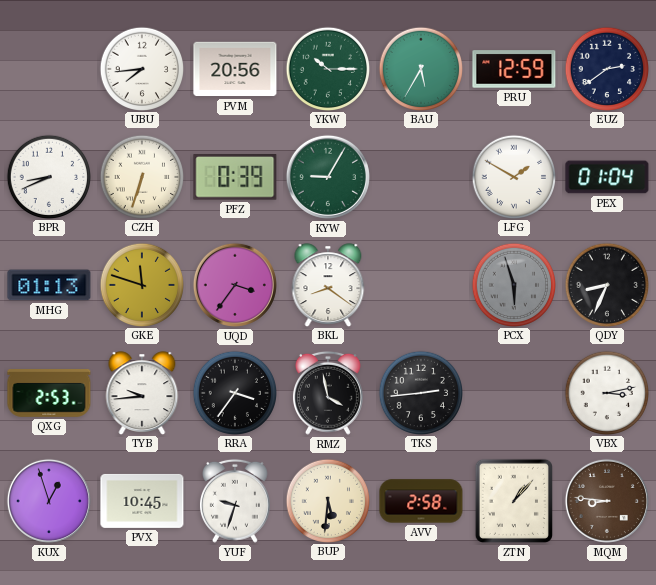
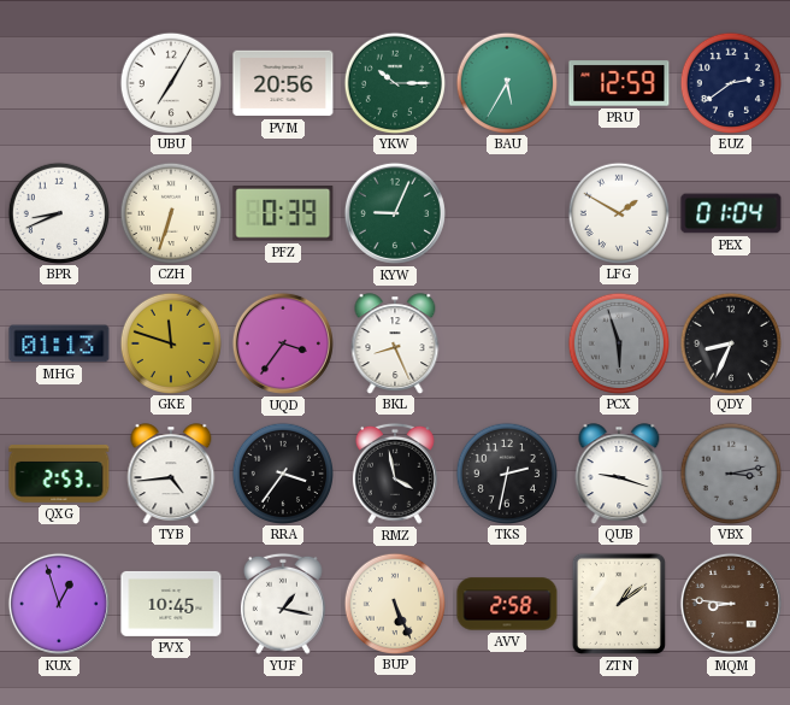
UBU: 7:44 -> 7:05 (170, 82)
KYW: 9:05 -> 9:04 (395, 213)
BKL: 8:21 -> 8:26 (395, 343)
TYB: 9:44 -> 4:44 (171, 474)
TKS: 2:44 -> 2:32 (506, 472)
QUB: none -> 9:18 (619, 474)
VBX dial: white -> grey (730, 472)
YUF: 9:33 -> 1:17 (283, 604)
BUP: 5:31 -> 5:26 (394, 603)
ZTN: 1:07 -> 1:09 (619, 604)
